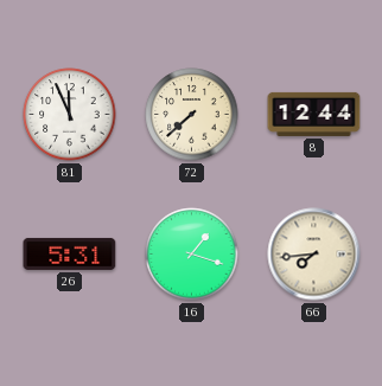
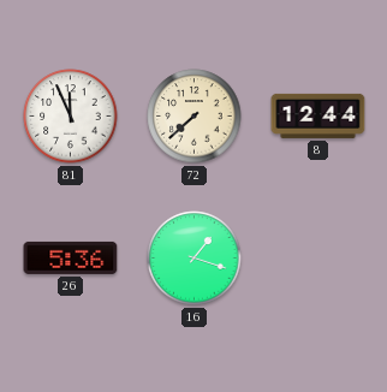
26: 5:31 -> 5:36 (71, 257)
66: 7:44 -> none (314, 255)
